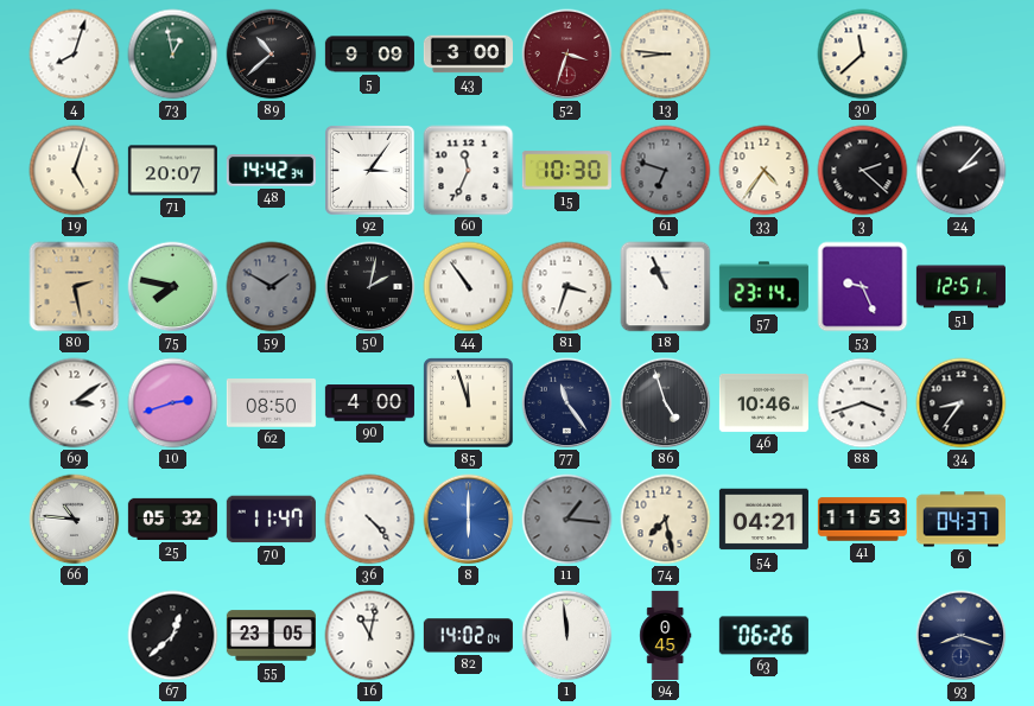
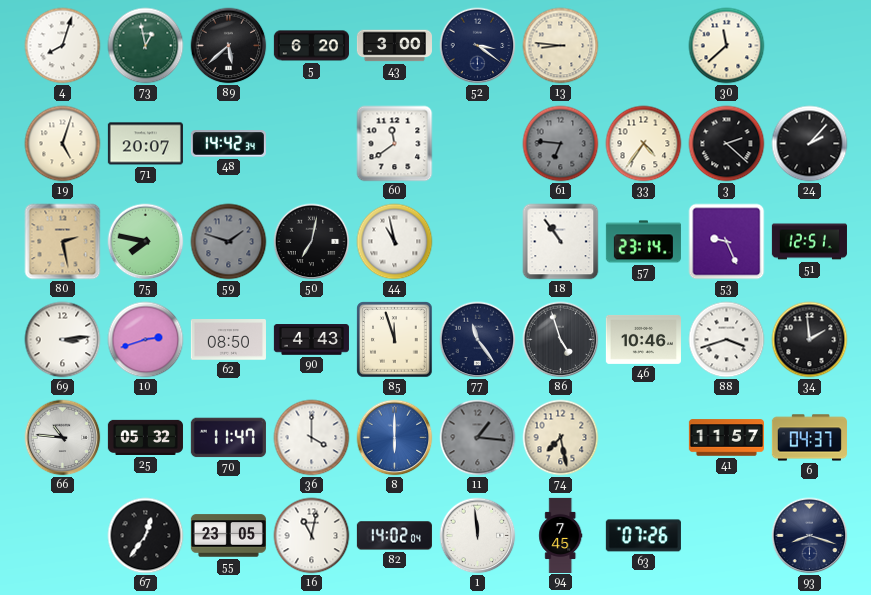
89: 10:38 -> 5:38 (229, 46)
5: 9:09 -> 6:20 (311, 46)
52: 3:33 -> 3:21 (478, 46)
52 dial: burgundy -> navy (478, 46)
92: 3:06 -> none (369, 170)
60: 11:34 -> 11:39 (395, 144)
15: 10:30 -> none (566, 171)
61: 6:48 -> 6:46 (561, 144)
59: 1:50 -> 1:48 (229, 242)
50: 2:02 -> 7:02 (312, 242)
44: 10:54 -> 10:58 (395, 242)
81: 3:33 -> none (567, 287)
18: 10:56 -> 10:54 (561, 242)
69: 3:09 -> 3:14 (63, 340)
90: 4:00 -> 4:43 (311, 340)
34: 8:36 -> 1:59 (810, 340)
36: 4:23 -> 4:00 (312, 438)
54: 04:21 -> none (763, 520)
41: 11:53 -> 11:57 (726, 438)
67: 12:38 -> 12:36 (146, 536)
94: 0:45 -> 7:45 (561, 535)
63: 06:26 -> 07:26 (643, 536)
